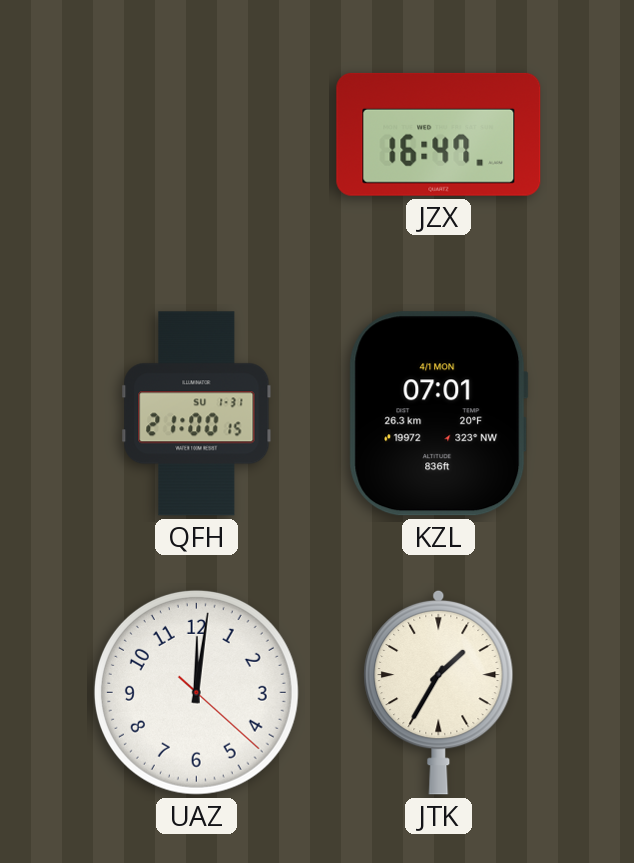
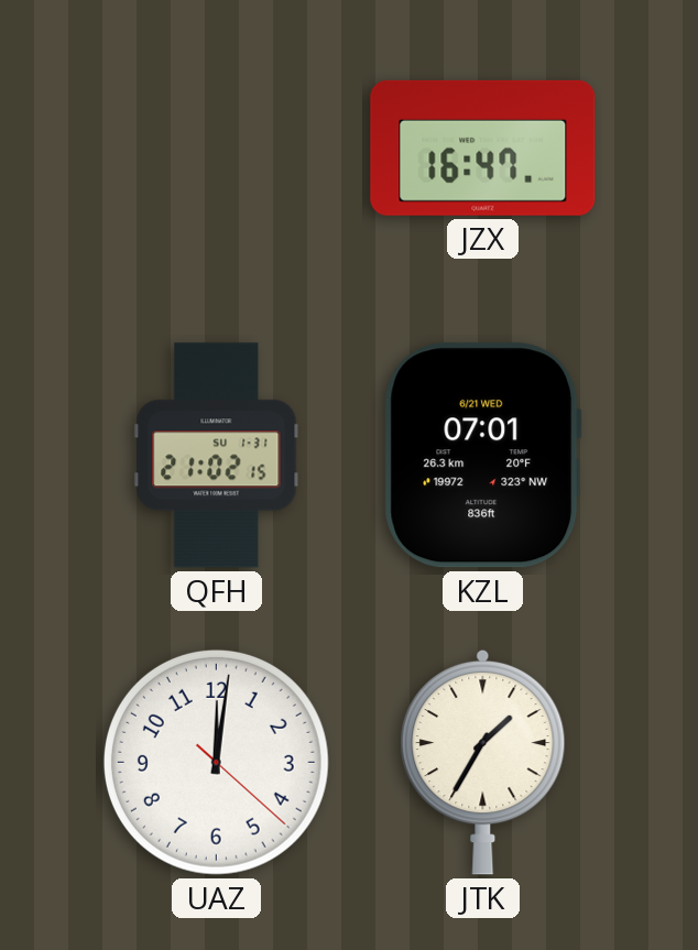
QFH: 21:00 -> 21:02 (217, 456)
KZL date: 4/1 MON -> 6/21 WED (482, 456)
